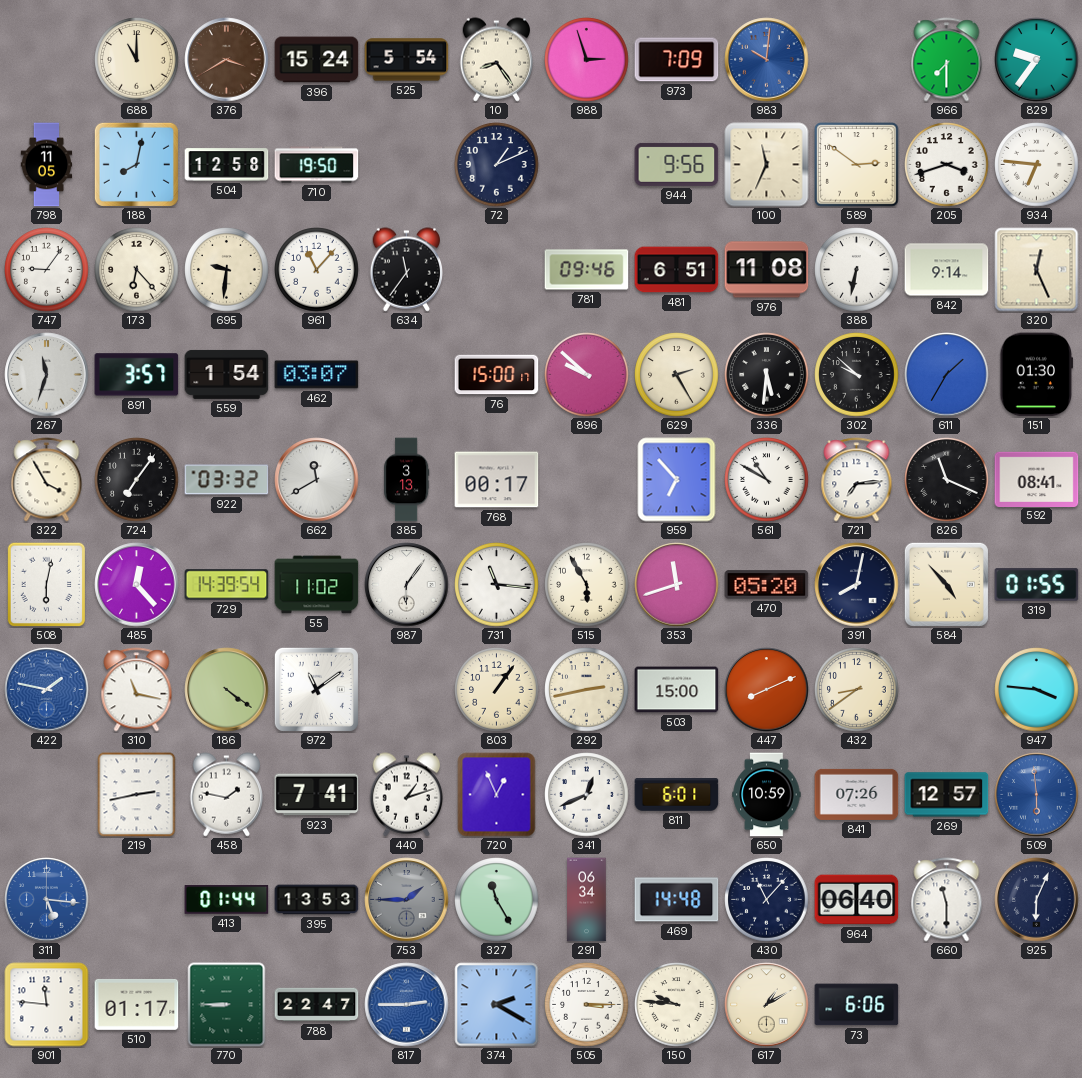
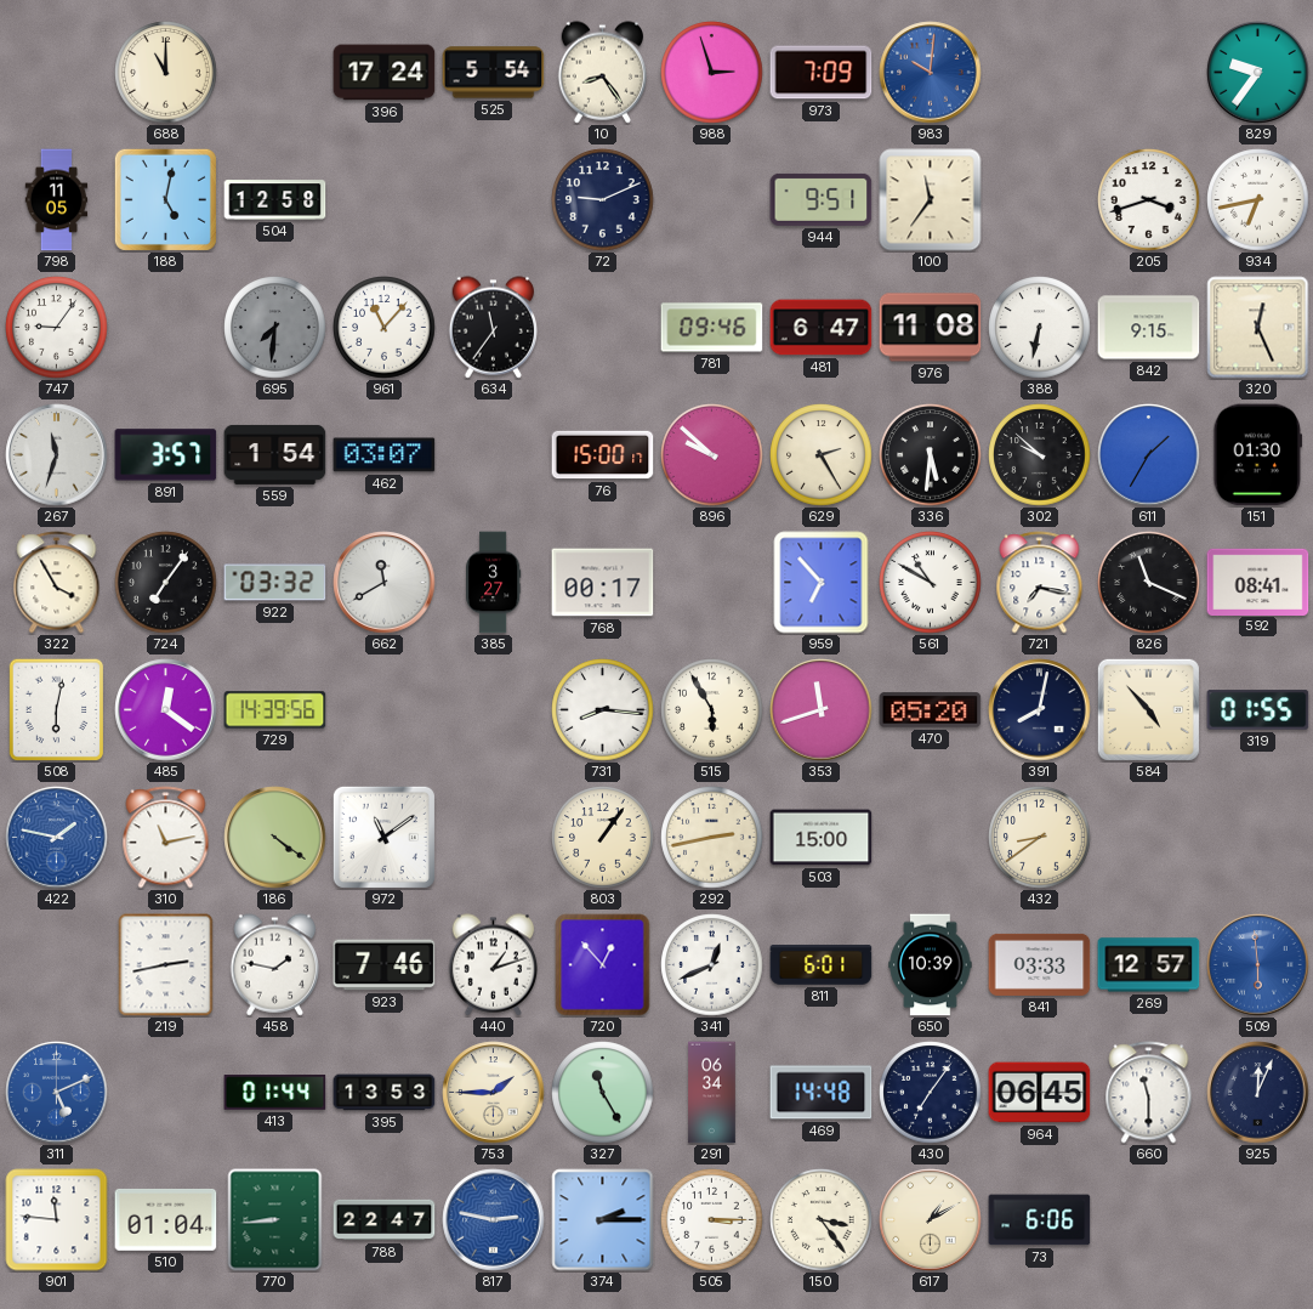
376: 3:40 -> none (227, 60)
396: 15:24 -> 17:24 (385, 73)
966: 7:30 -> none (947, 60)
188: 8:02 -> 5:02 (165, 199)
710: 19:50 -> none (317, 165)
72: 1:11 -> 9:11 (603, 200)
944: 9:56 -> 9:51 (822, 199)
100: 11:34 -> 11:36 (931, 200)
589: 2:51 -> none (857, 165)
934: 6:46 -> 6:43 (1258, 200)
173: 6:23 -> none (137, 270)
695: 9:31 -> 7:31 (275, 328)
695 dial: cream -> grey (275, 328)
481: 6:51 -> 6:47 (822, 328)
842: 9:14 -> 9:15 (1149, 328)
385: 3:13 -> 3:27 (494, 583)
721: 7:14 -> 7:17 (1040, 583)
485: 12:23 -> 12:21 (166, 710)
729: 14:39:54 -> 14:39:56 (275, 710)
55: 11:02 -> none (317, 585)
987: 6:06 -> none (407, 585)
731: 11:16 -> 8:16 (603, 710)
310: 11:17 -> 11:13 (166, 838)
447: 8:11 -> none (767, 690)
947: 3:46 -> none (1037, 690)
923: 7:41 -> 7:46 (385, 965)
720: 12:56 -> 12:53 (603, 965)
650: 10:59 -> 10:39 (931, 965)
841: 07:26 -> 03:33 (1040, 964)
311: 5:16 -> 5:11 (57, 1093)
753 dial: grey -> cream (494, 1093)
430: 11:07 -> 7:06 (931, 1093)
964: 06:40 -> 06:45 (1040, 1093)
925: 6:04 -> 12:04 (1258, 1093)
510: 01:17 -> 01:04 (166, 1219)
770: 8:45 -> 8:44 (275, 1220)
817: 2:45 -> 2:47 (494, 1220)
374: 2:20 -> 2:15 (603, 1220)
150: 9:46 -> 3:24 (822, 1220)
